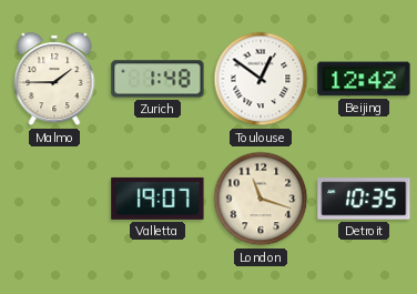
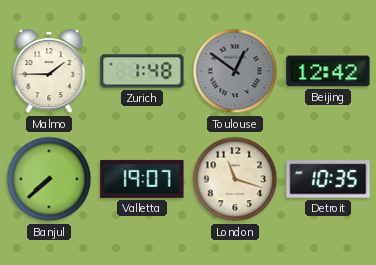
Toulouse dial: white -> grey (235, 71)
Banjul: none -> 7:38 (49, 179)
